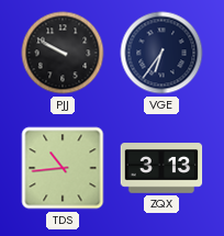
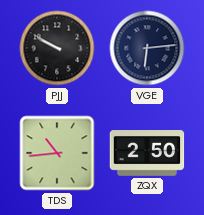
VGE: 6:36 -> 6:14 (147, 48)
ZQX: 3:13 -> 2:50 (147, 153)
